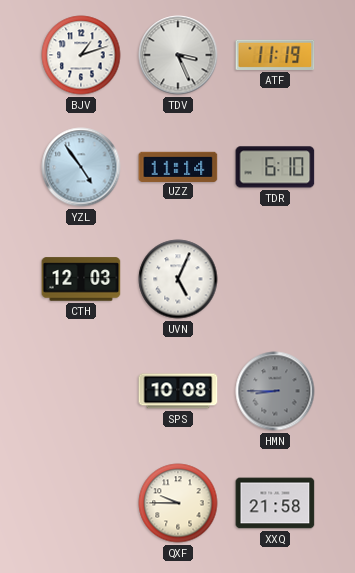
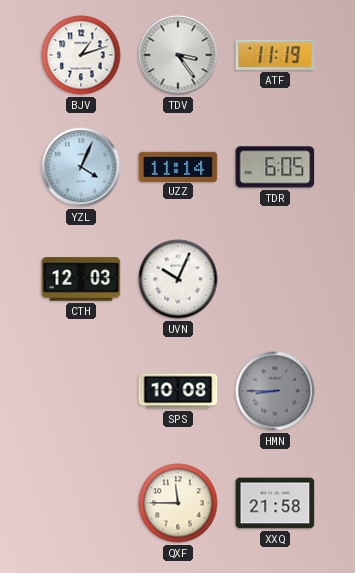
TDV: 3:26 -> 3:24 (178, 55)
YZL: 4:54 -> 4:04 (81, 167)
TDR: 6:10 -> 6:05 (275, 167)
UVN: 5:04 -> 10:04 (178, 279)
QXF: 9:45 -> 11:45 (178, 503)
